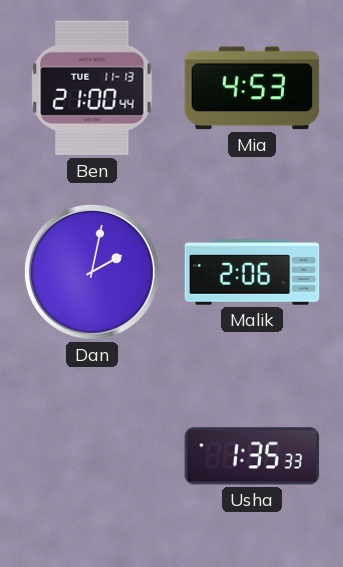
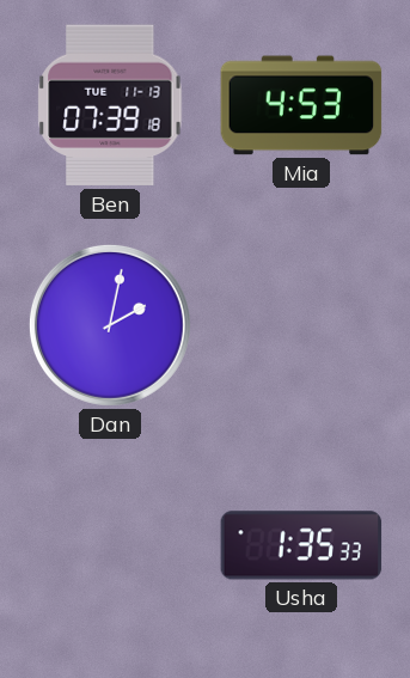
Ben: 21:00 -> 07:39 (110, 105)
Malik: 2:06 -> none (252, 272)
